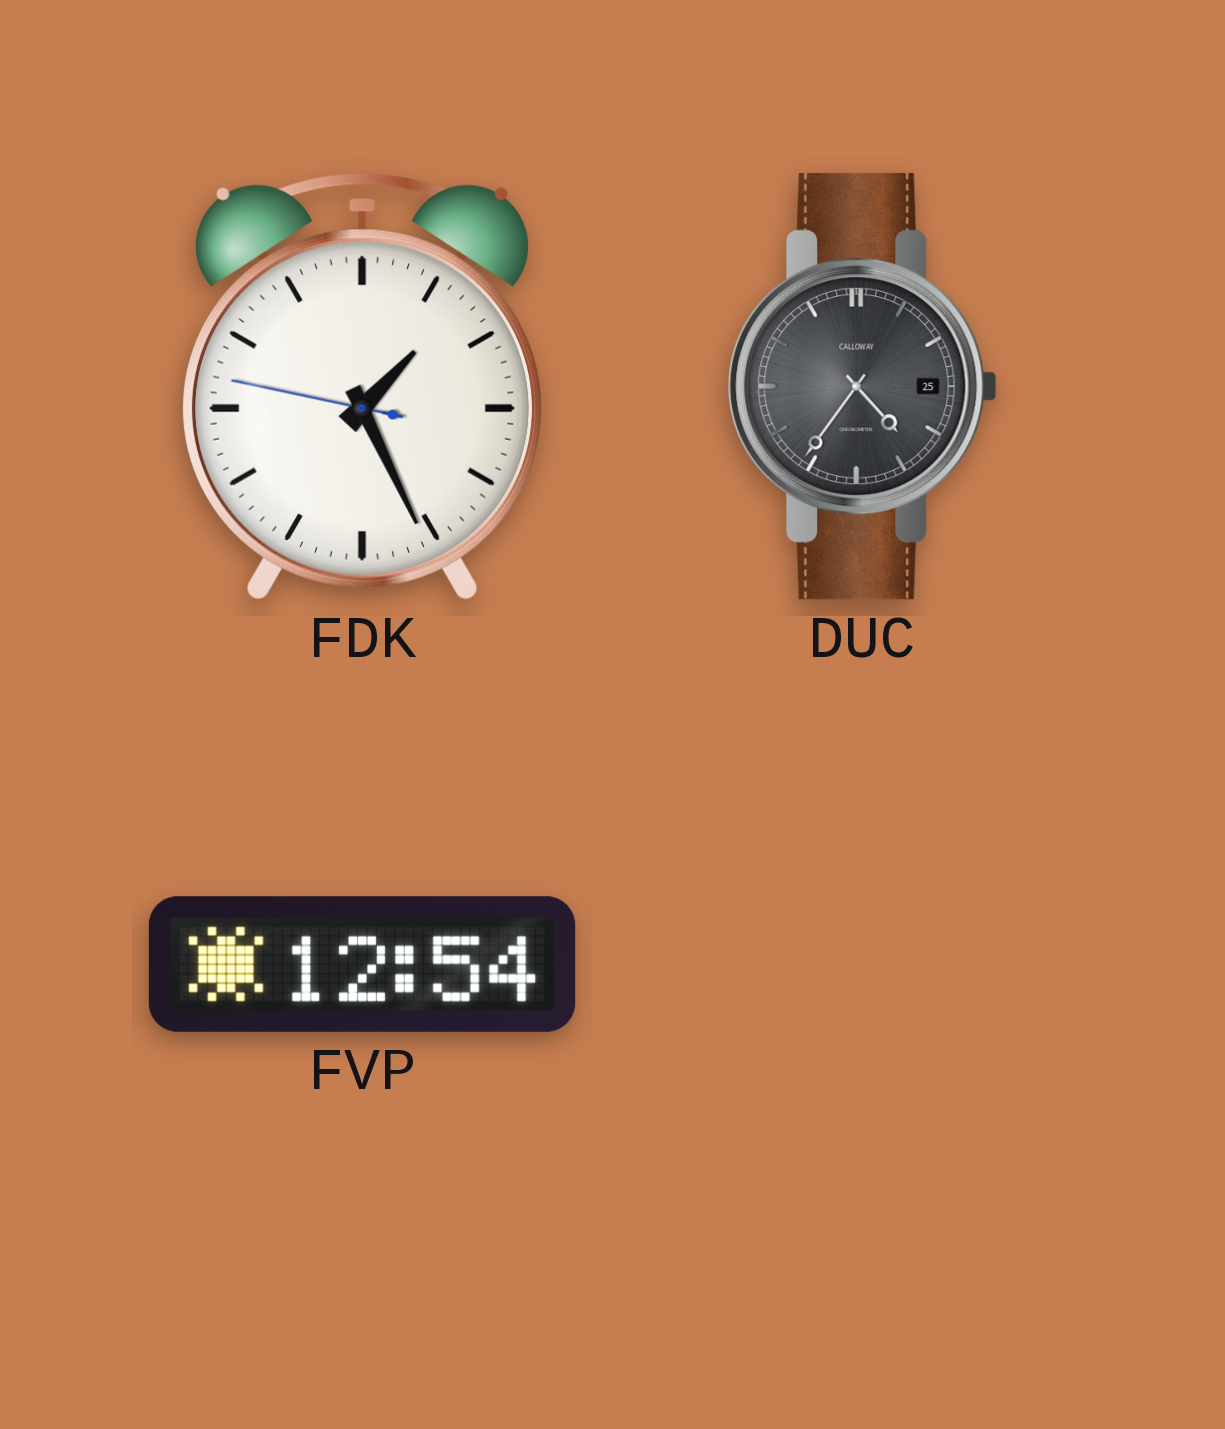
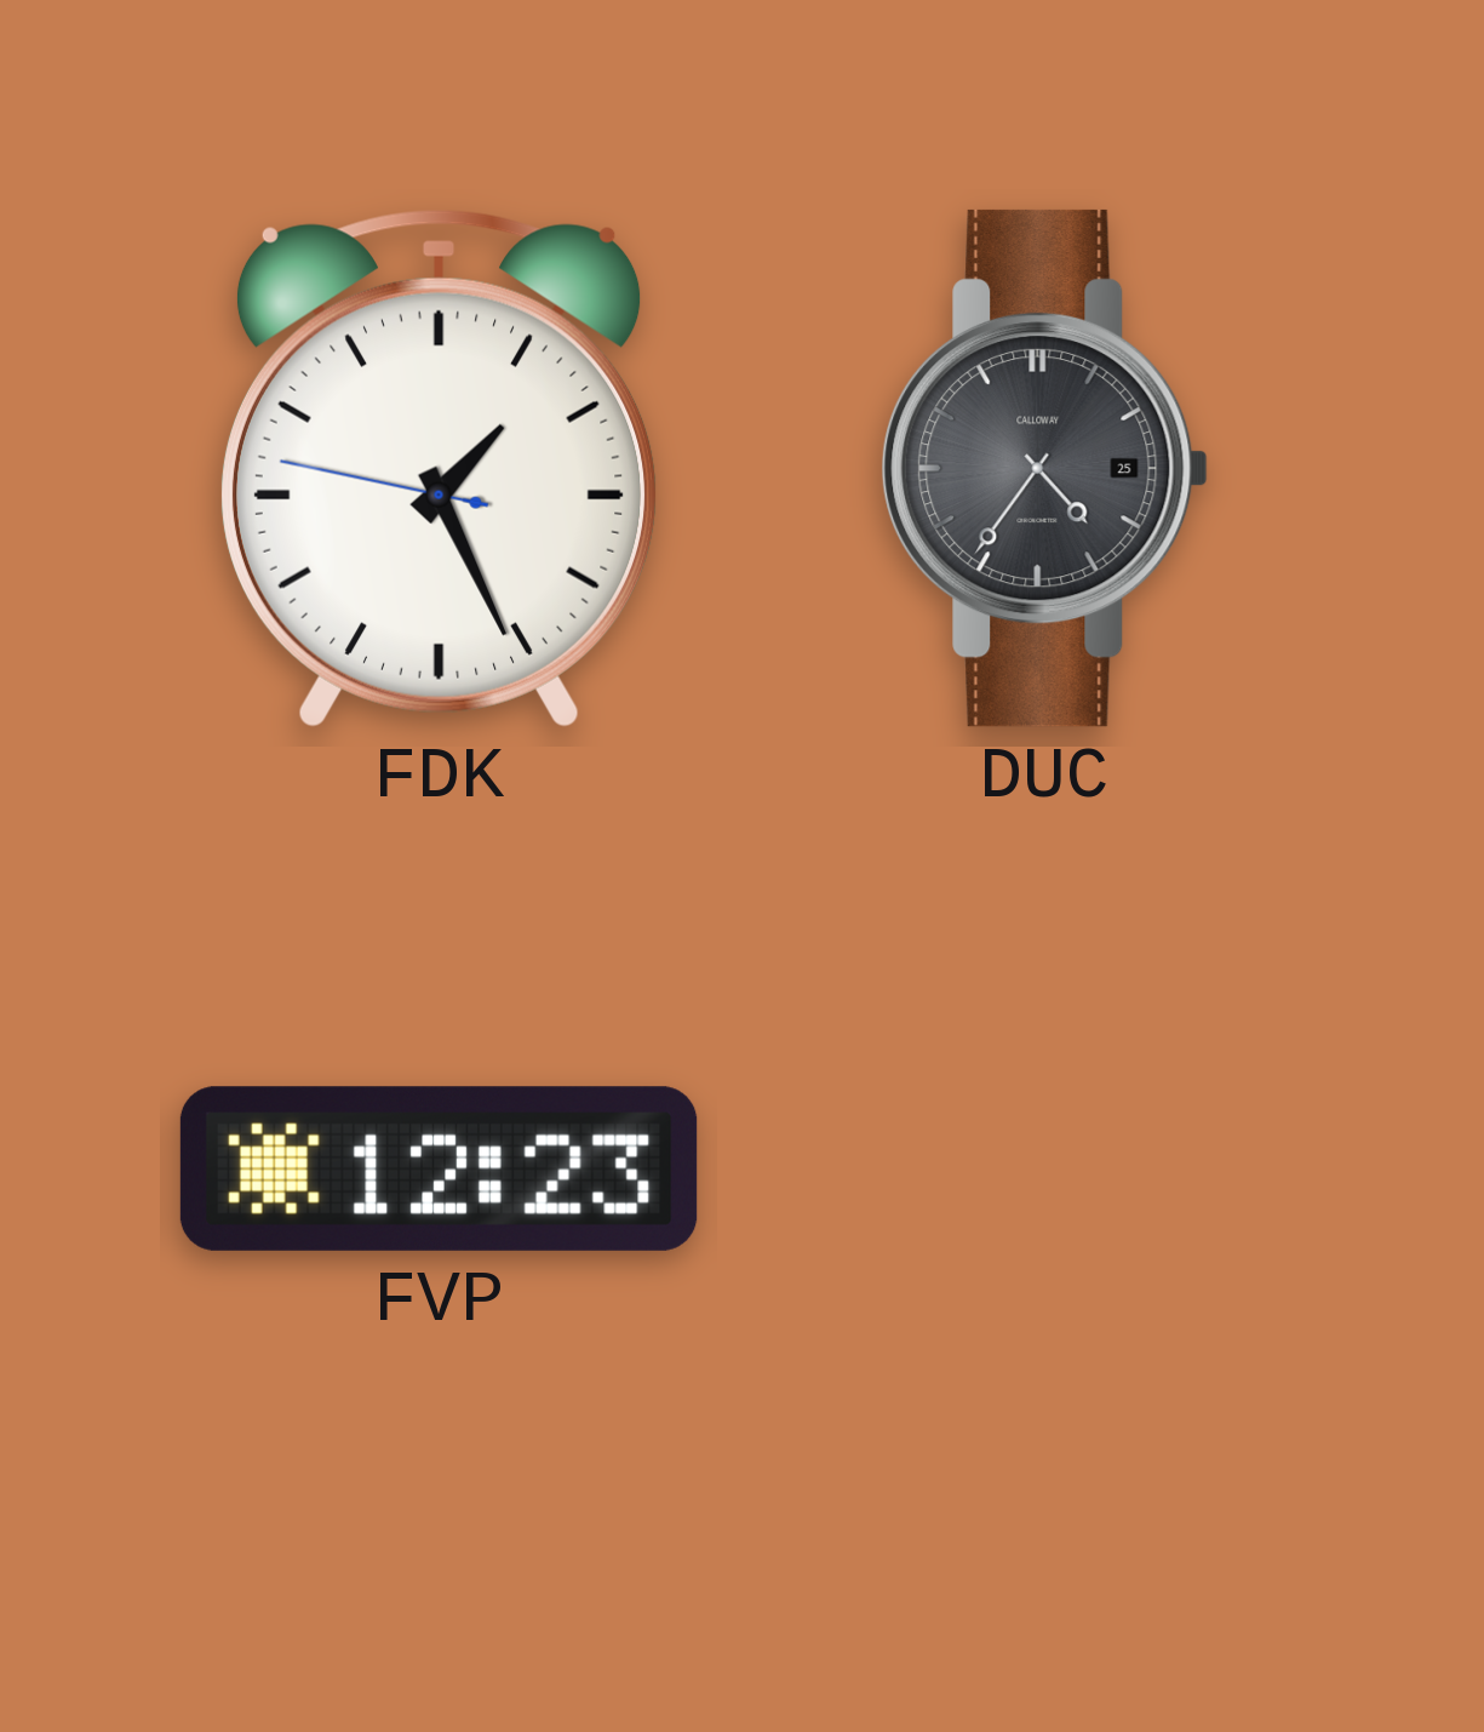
FVP: 12:54 -> 12:23 (439, 1168)
